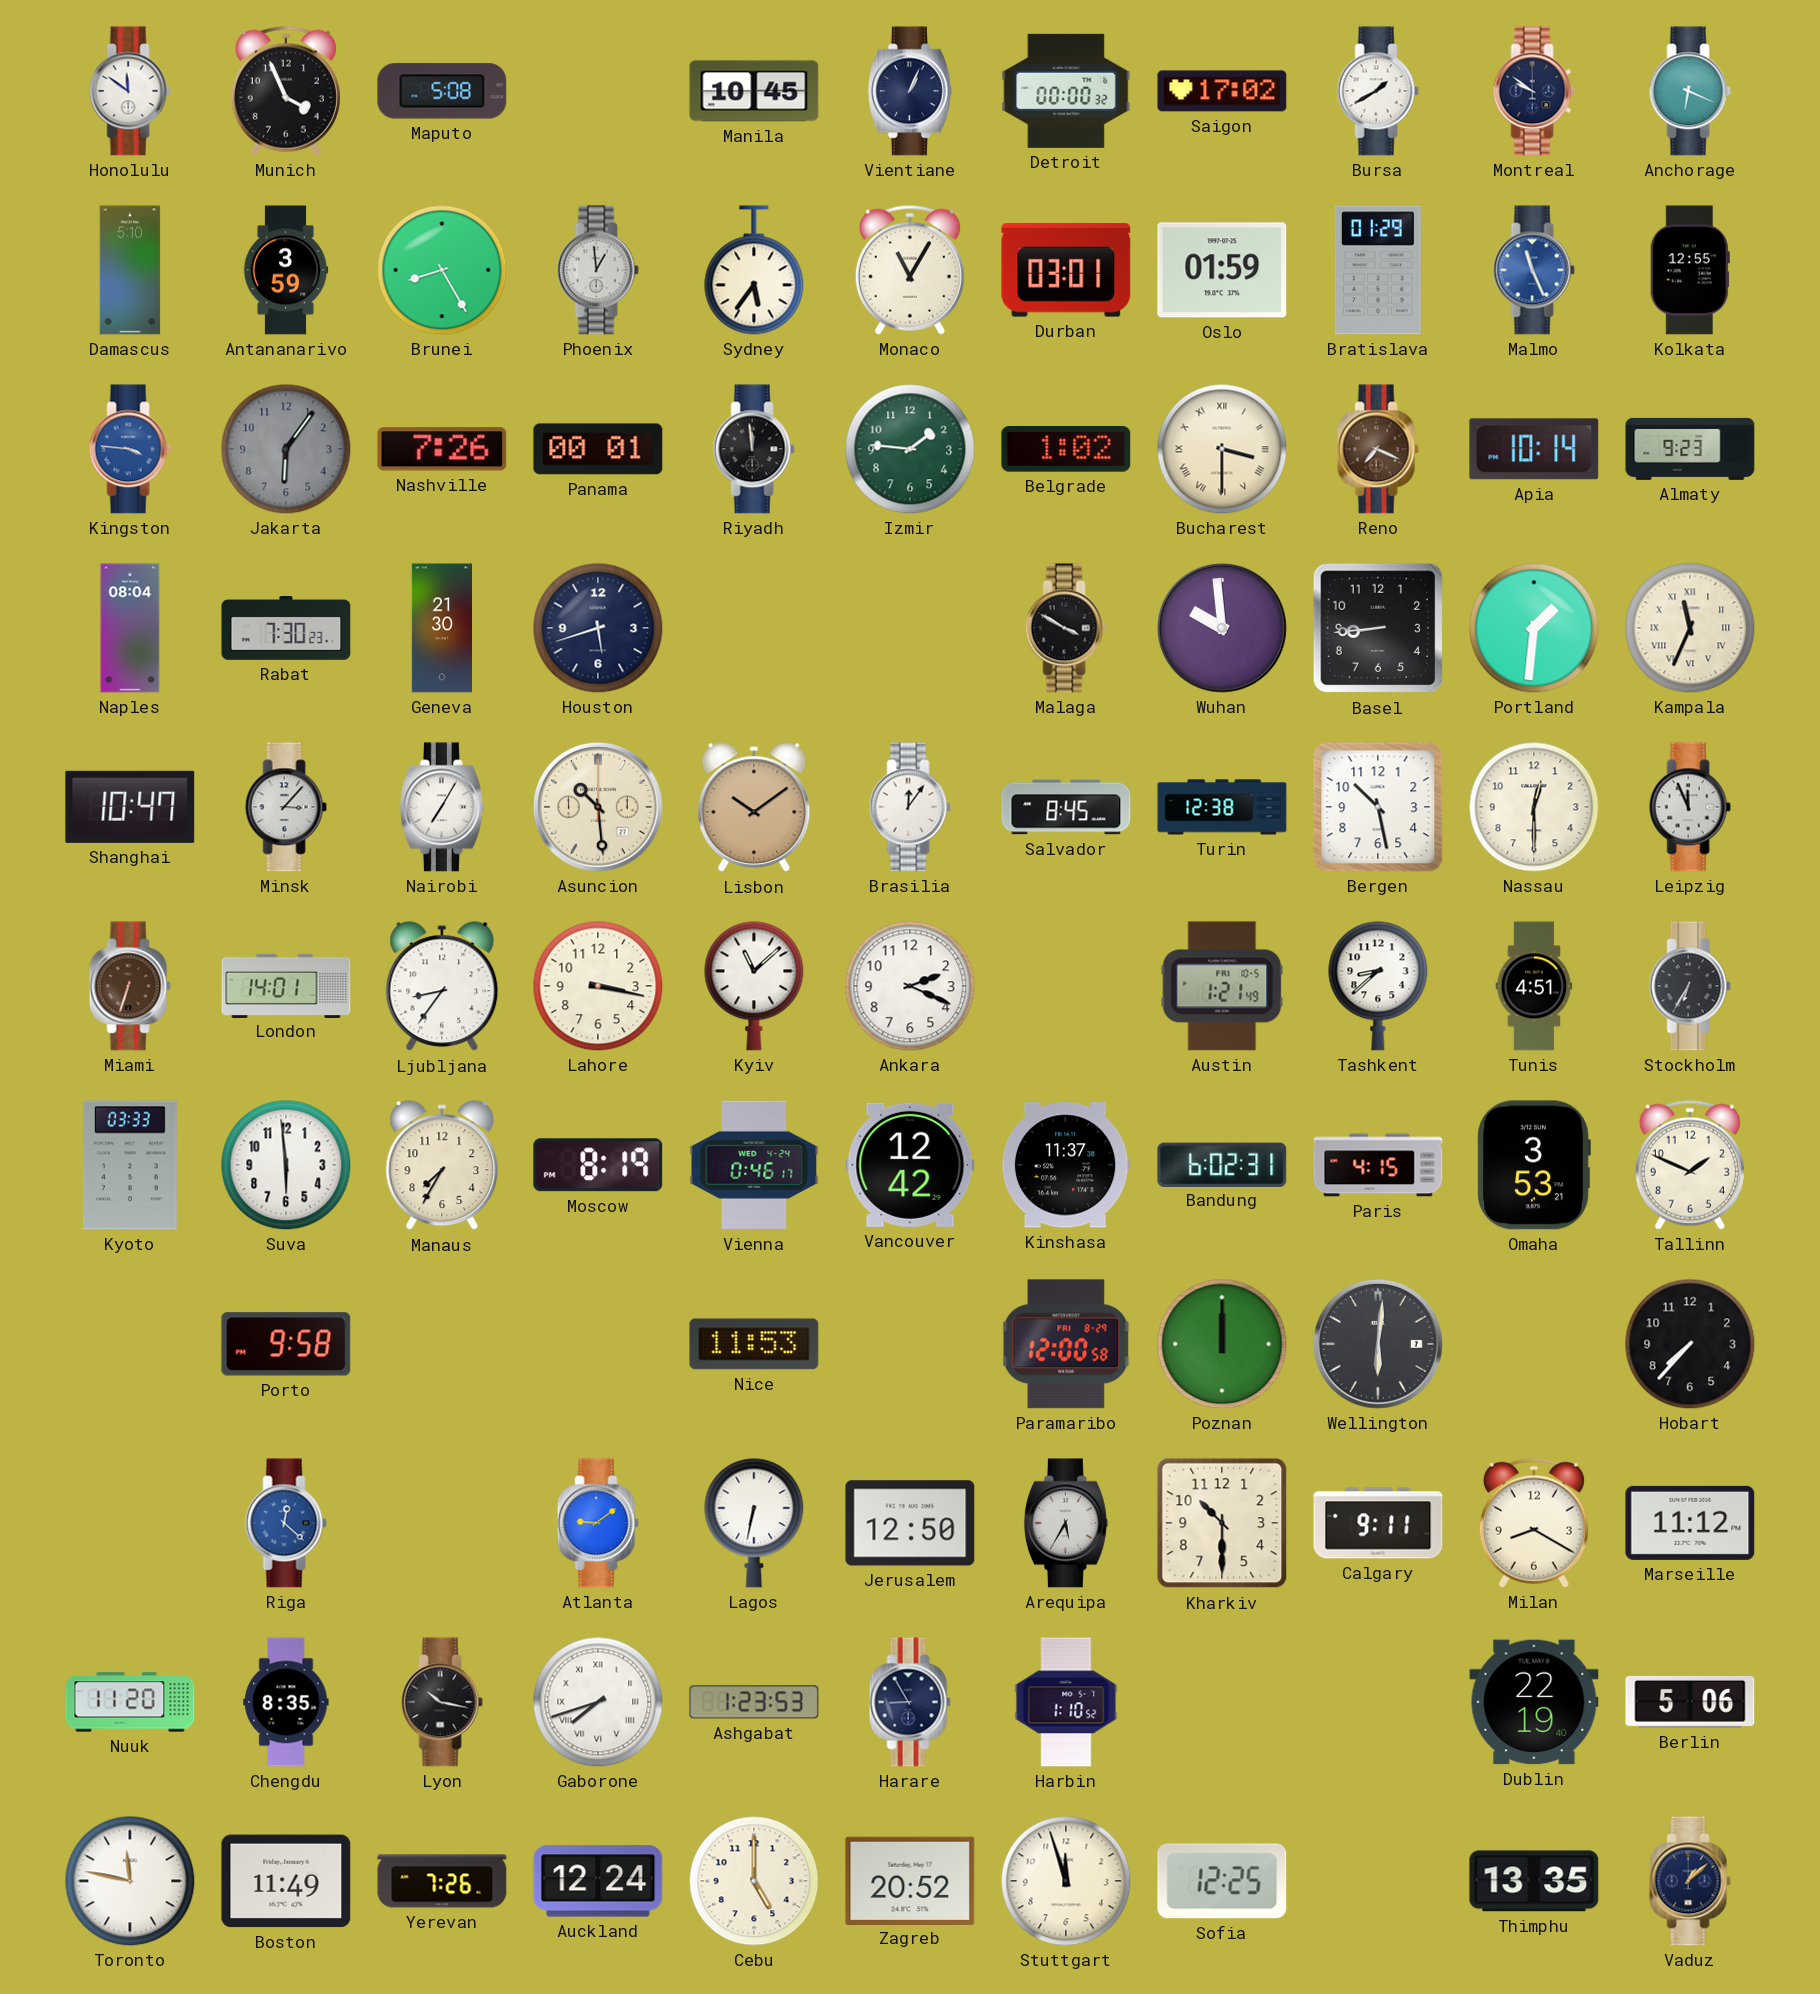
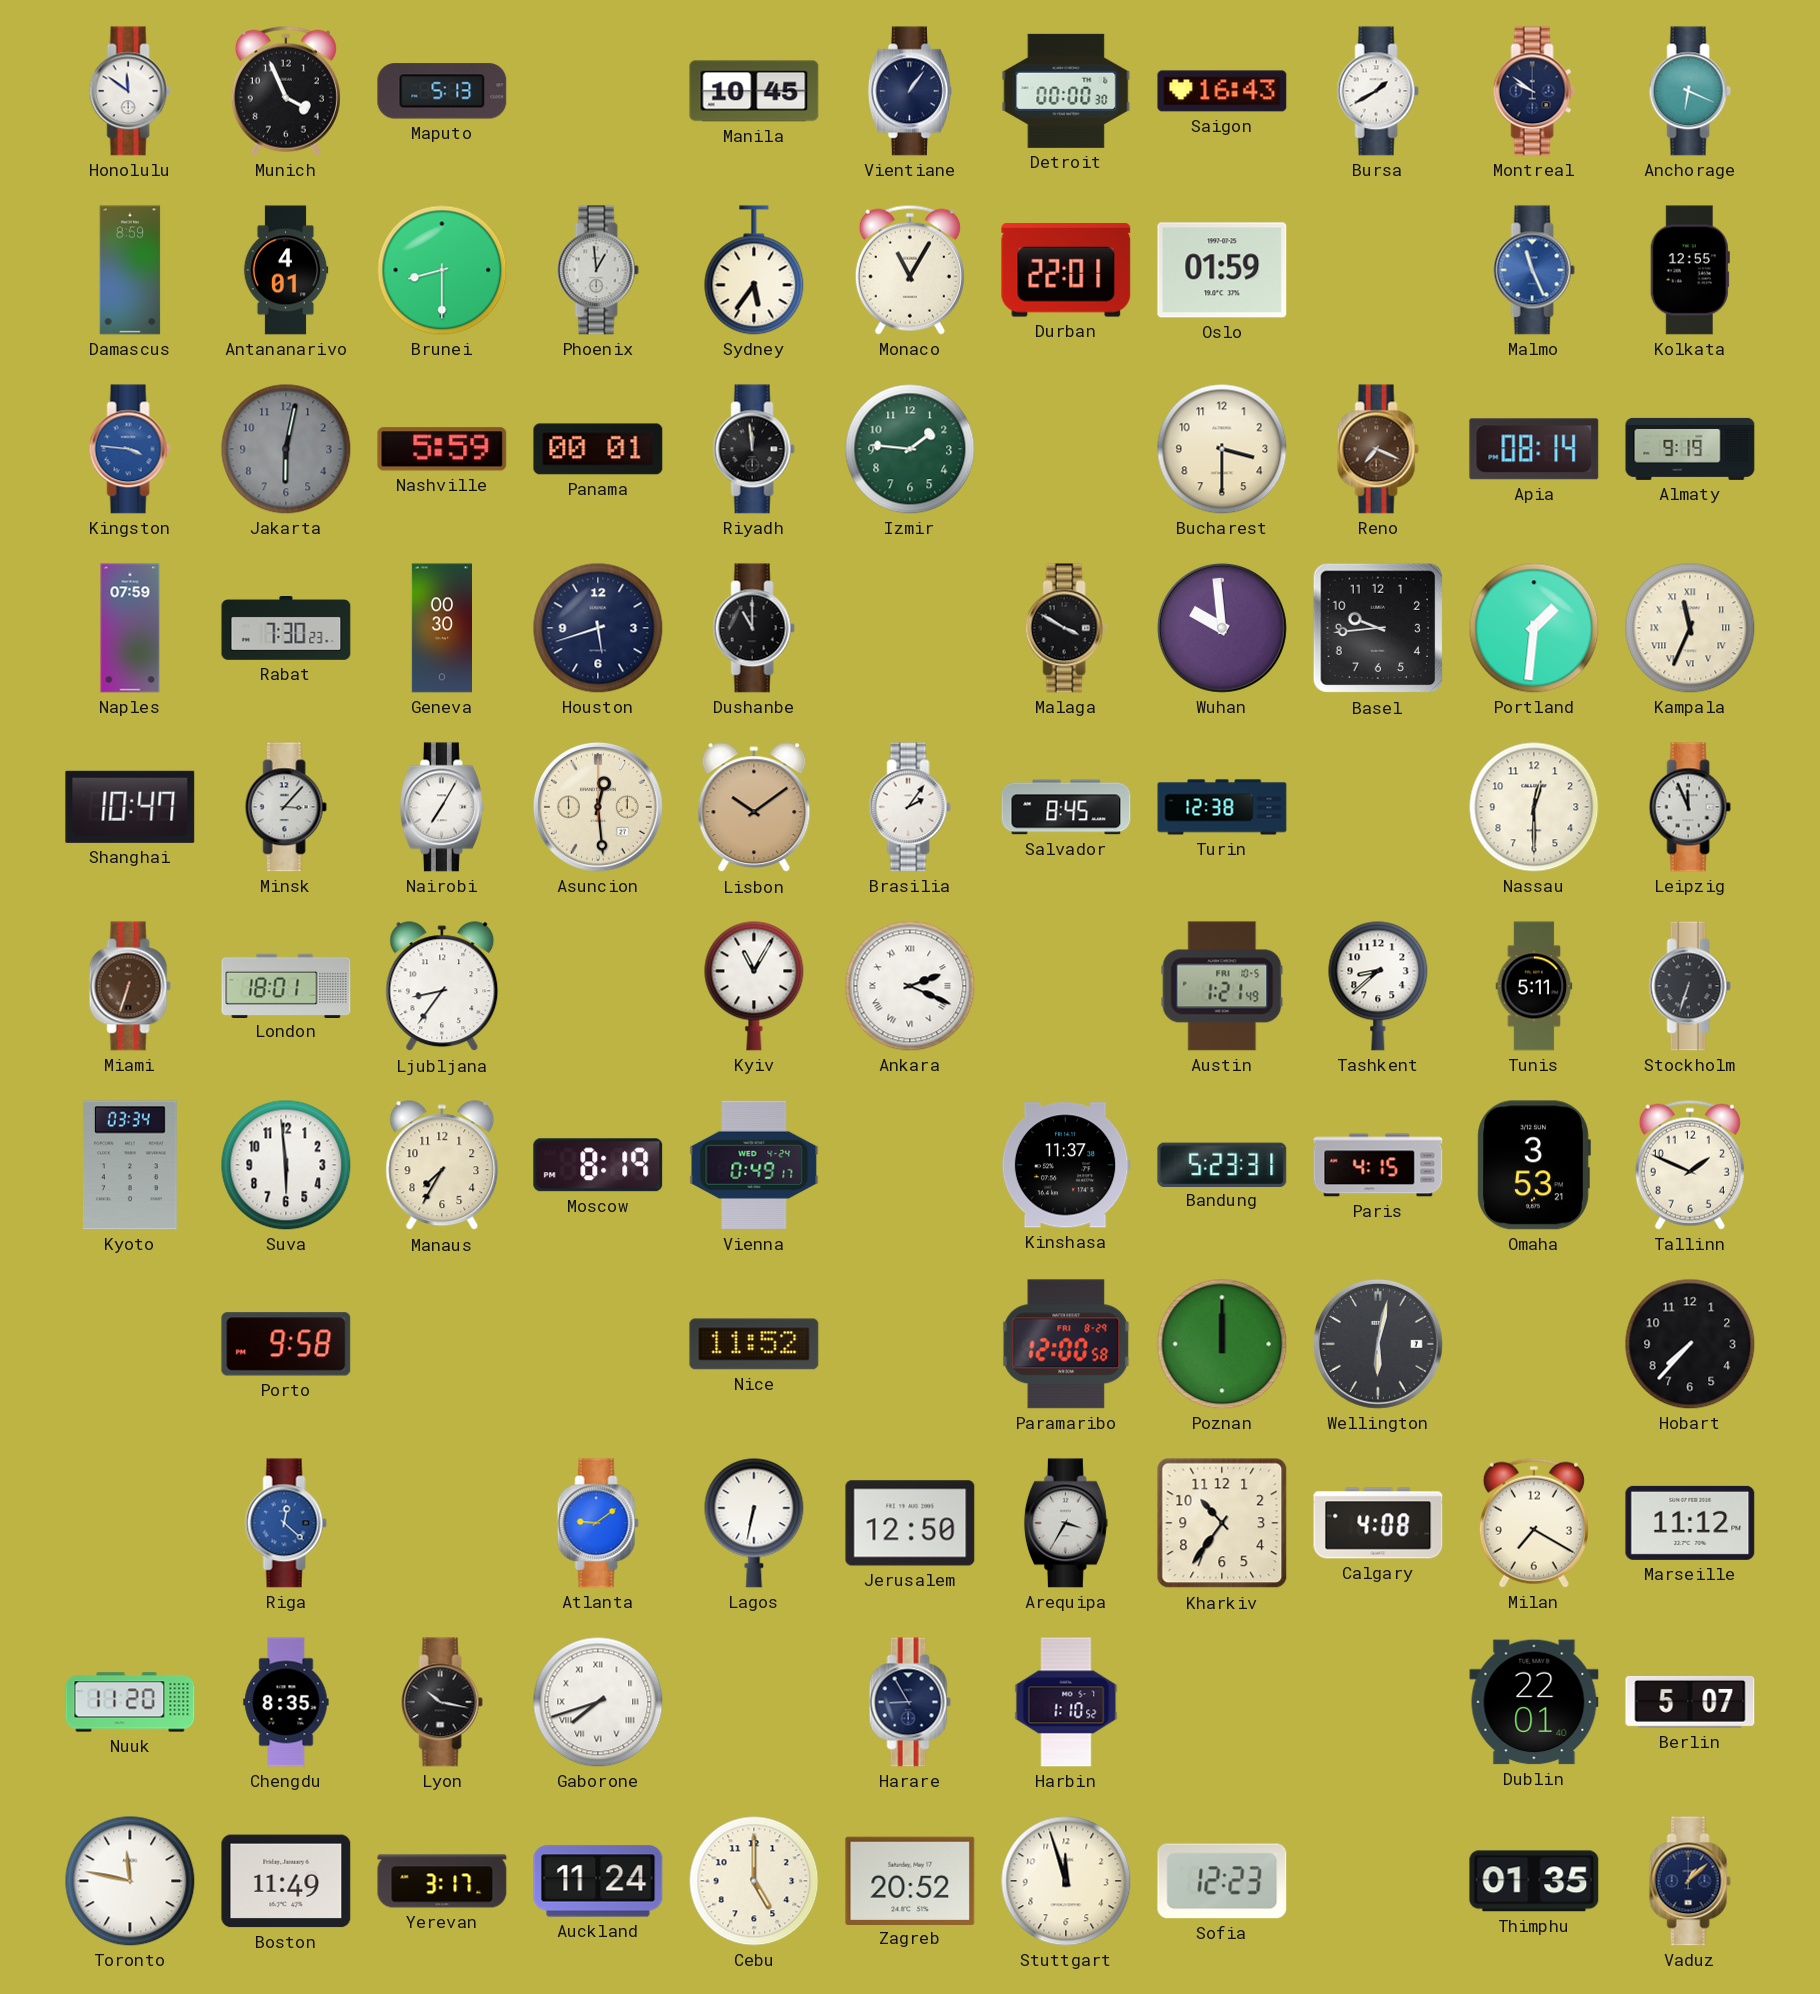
Maputo: 5:08 -> 5:13 (442, 91)
Vientiane: 1:04 -> 1:06 (910, 91)
Detroit: 00:00:32 -> 00:00:30 (1066, 91)
Saigon: 17:02 -> 16:43 (1222, 91)
Damascus: 5:10 -> 8:59 (130, 270)
Antananarivo: 3:59 -> 4:01 (286, 270)
Brunei: 8:25 -> 8:30 (442, 270)
Durban: 03:01 -> 22:01 (1066, 270)
Bratislava: 01:29 -> none (1378, 270)
Jakarta: 6:06 -> 6:02 (286, 449)
Nashville: 7:26 -> 5:59 (442, 449)
Belgrade: 1:02 -> none (1066, 450)
Bucharest numerals: Roman -> Arabic (1222, 449)
Apia: 10:14 -> 08:14 (1534, 449)
Almaty: 9:23 -> 9:19 (1690, 449)
Naples: 08:04 -> 07:59 (130, 628)
Geneva: 21:30 -> 00:30 (441, 628)
Dushanbe: none -> 11:00 (754, 628)
Basel: 8:44 -> 9:44 (1378, 628)
Asuncion: 10:29 -> 12:29 (599, 807)
Brasilia: 12:06 -> 2:06 (910, 807)
Bergen: 10:28 -> none (1378, 807)
London: 14:01 -> 18:01 (286, 985)
Lahore: 3:17 -> none (598, 986)
Kyiv: 11:08 -> 11:05 (754, 986)
Ankara numerals: Arabic -> Roman (910, 986)
Tunis: 4:51 -> 5:11 (1534, 986)
Stockholm: 6:35 -> 6:33 (1690, 986)
Kyoto: 03:33 -> 03:34 (130, 1165)
Vienna: 0:46 -> 0:49 (754, 1165)
Vancouver: 12:42 -> none (910, 1165)
Bandung: 6:02 -> 5:23 (1222, 1164)
Nice: 11:53 -> 11:52 (754, 1344)
Wellington: 6:01 -> 6:02 (1379, 1344)
Arequipa: 5:35 -> 3:35 (1066, 1523)
Kharkiv: 10:30 -> 10:36 (1222, 1523)
Calgary: 9:11 -> 4:08 (1378, 1523)
Milan: 8:20 -> 7:20 (1534, 1523)
Ashgabat: 1:23 -> none (754, 1702)
Dublin: 22:19 -> 22:01 (1534, 1702)
Berlin: 5:06 -> 5:07 (1690, 1702)
Yerevan: 7:26 -> 3:17 (442, 1881)
Auckland: 12:24 -> 11:24 (598, 1881)
Sofia: 12:25 -> 12:23 (1222, 1881)
Thimphu: 13:35 -> 01:35 (1534, 1881)
